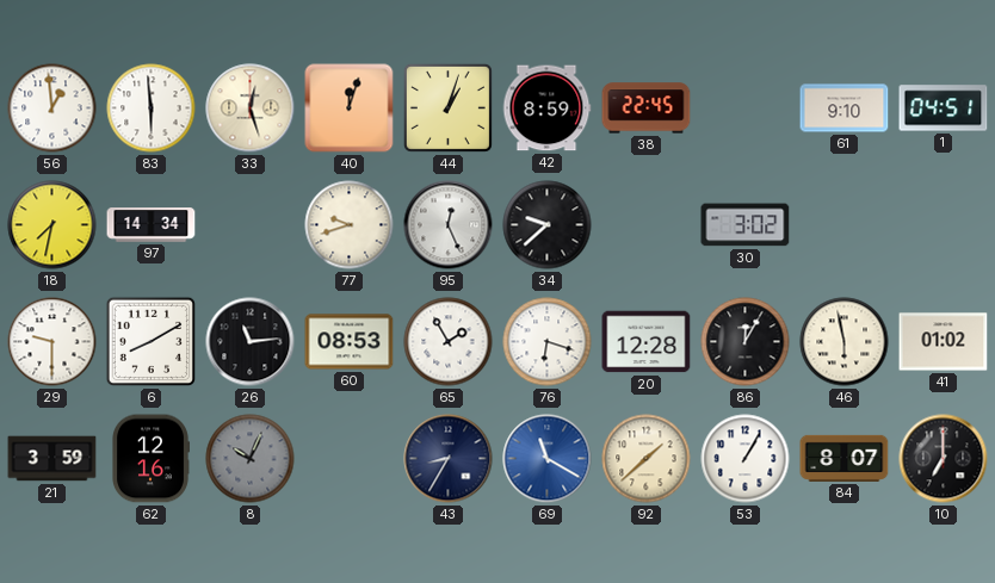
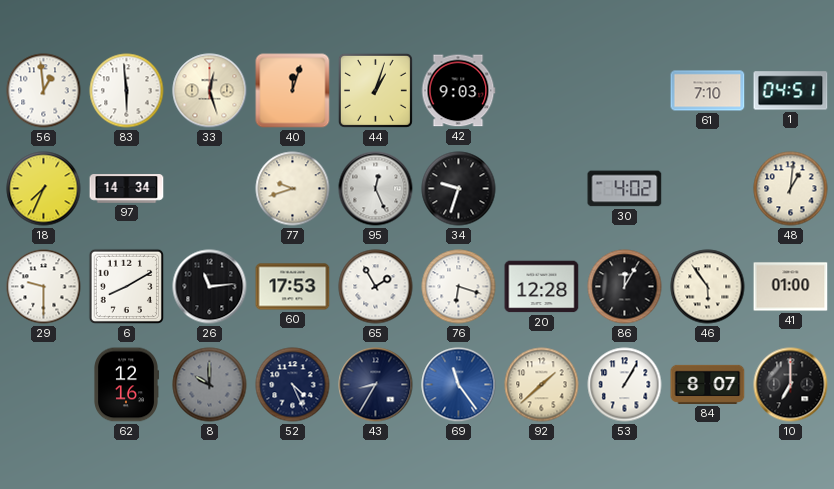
42: 8:59 -> 9:03 (458, 91)
38: 22:45 -> none (647, 108)
61: 9:10 -> 7:10 (708, 91)
18: 7:32 -> 7:34 (44, 189)
34: 9:38 -> 9:33 (459, 189)
30: 3:02 -> 4:02 (625, 189)
48: none -> 1:01 (791, 189)
60: 08:53 -> 17:53 (293, 287)
46: 5:58 -> 5:54 (708, 287)
41: 01:02 -> 01:00 (791, 287)
21: 3:59 -> none (52, 459)
8: 10:04 -> 10:00 (210, 385)
52: none -> 4:26 (293, 385)
69: 11:20 -> 11:24 (459, 385)
